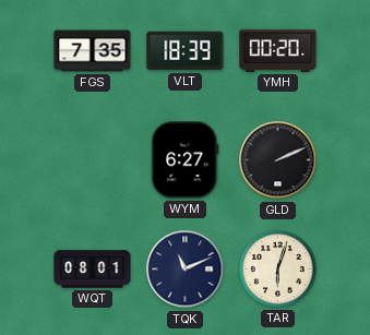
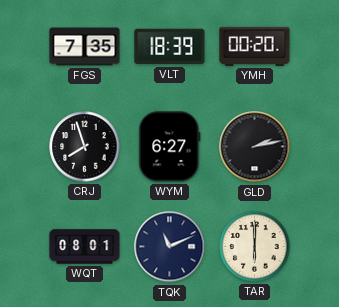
CRJ: none -> 7:57 (85, 147)
GLD: 2:11 -> 2:13 (255, 147)
TAR: 6:03 -> 6:00 (255, 247)
